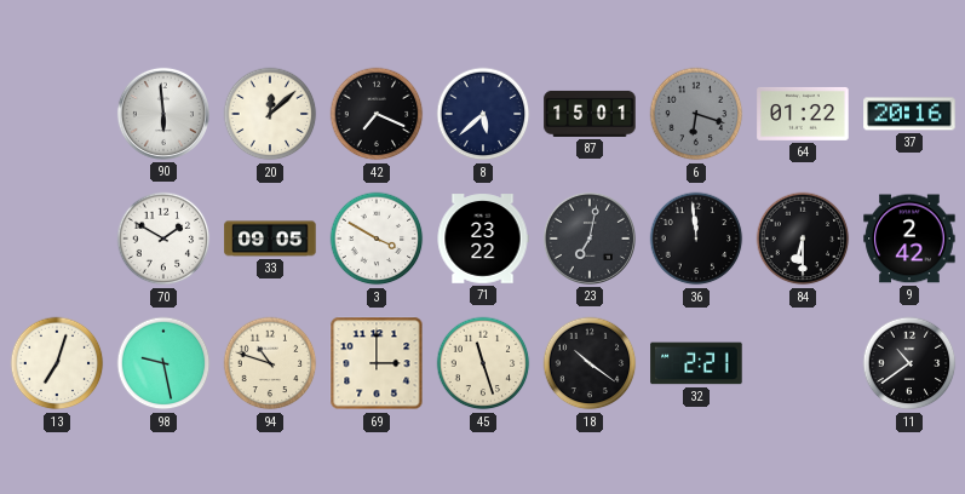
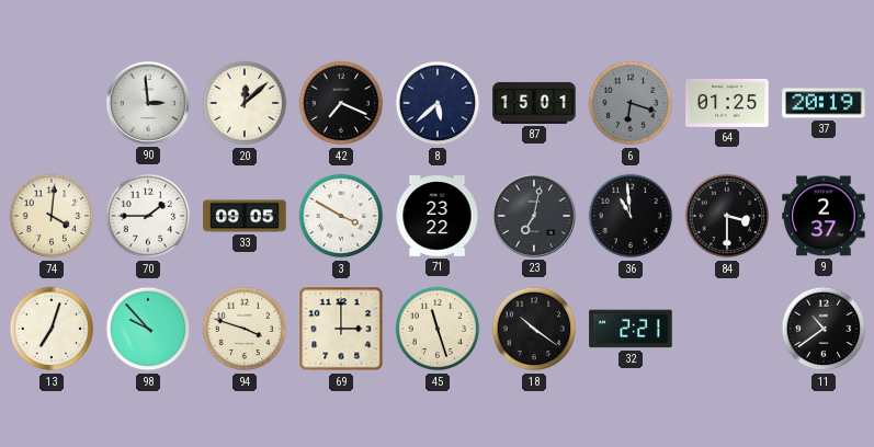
90: 5:59 -> 2:59 (148, 103)
64: 01:22 -> 01:25 (727, 103)
37: 20:16 -> 20:19 (824, 103)
74: none -> 4:01 (52, 216)
70: 1:50 -> 1:45 (148, 216)
36: 11:59 -> 10:59 (631, 216)
84: 6:30 -> 3:30 (727, 216)
9: 2:42 -> 2:37 (824, 216)
98: 9:28 -> 9:53 (148, 329)
94: 10:48 -> 3:48 (245, 329)
